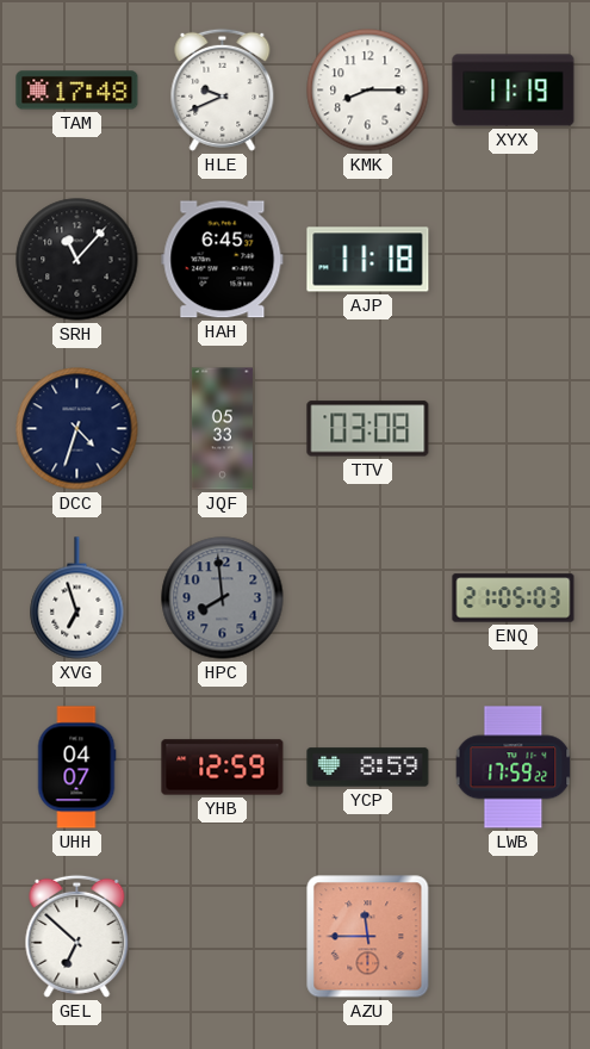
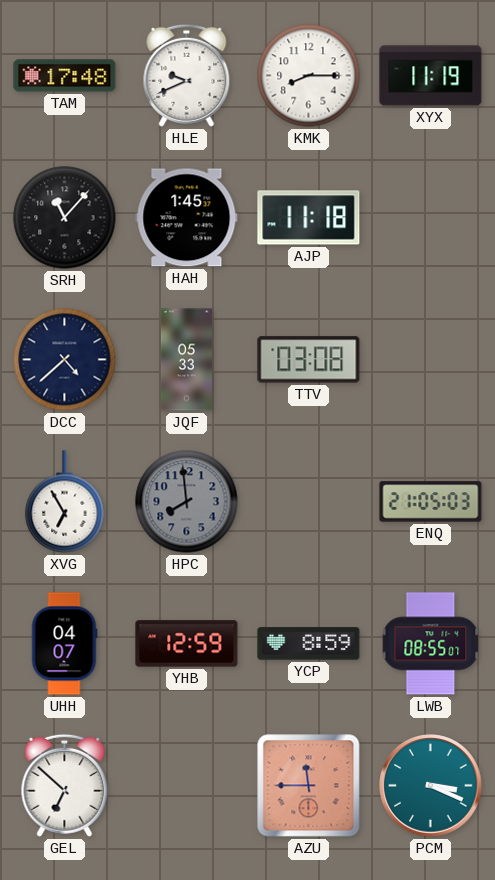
HAH: 6:45 -> 1:45 (187, 218)
DCC: 4:33 -> 4:38 (65, 360)
XVG: 6:57 -> 6:55 (65, 502)
LWB: 17:59 -> 08:55 (431, 644)
PCM: none -> 3:19 (431, 786)
